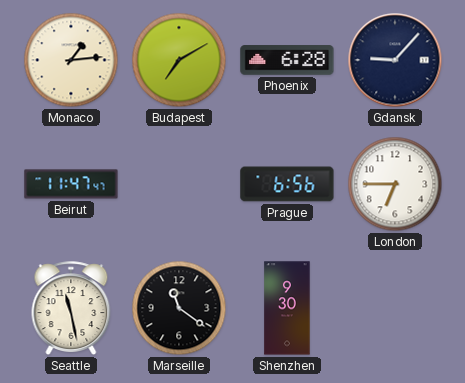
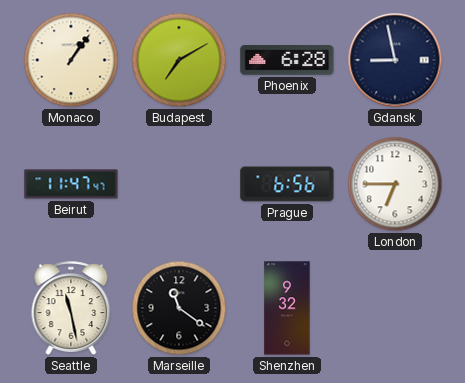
Monaco: 1:14 -> 1:06 (71, 60)
Gdansk: 9:07 -> 8:58 (395, 60)
Shenzhen: 9:30 -> 9:32 (287, 308)
